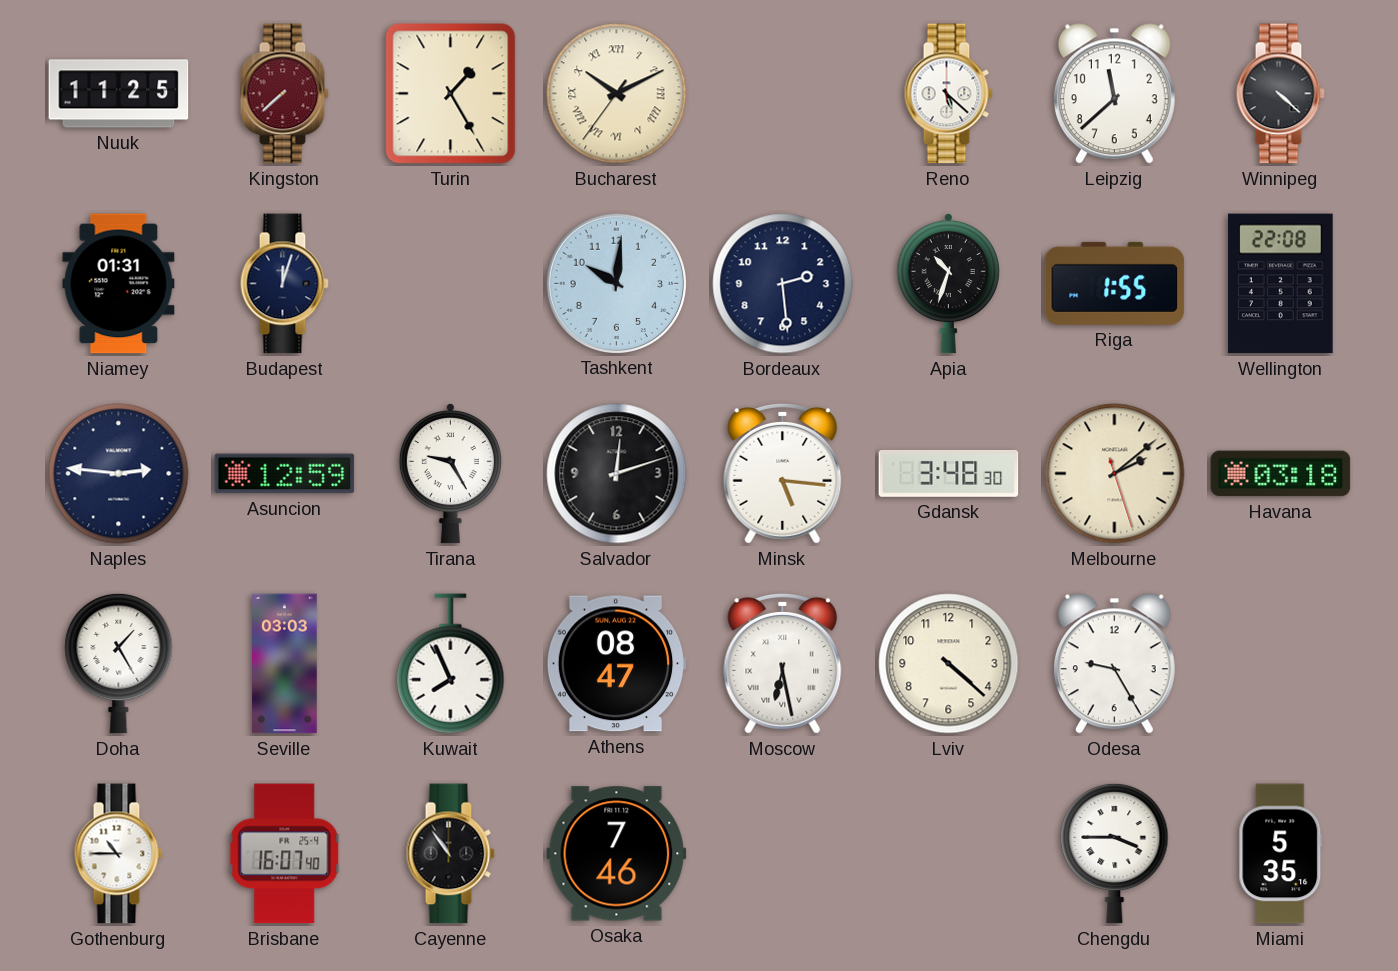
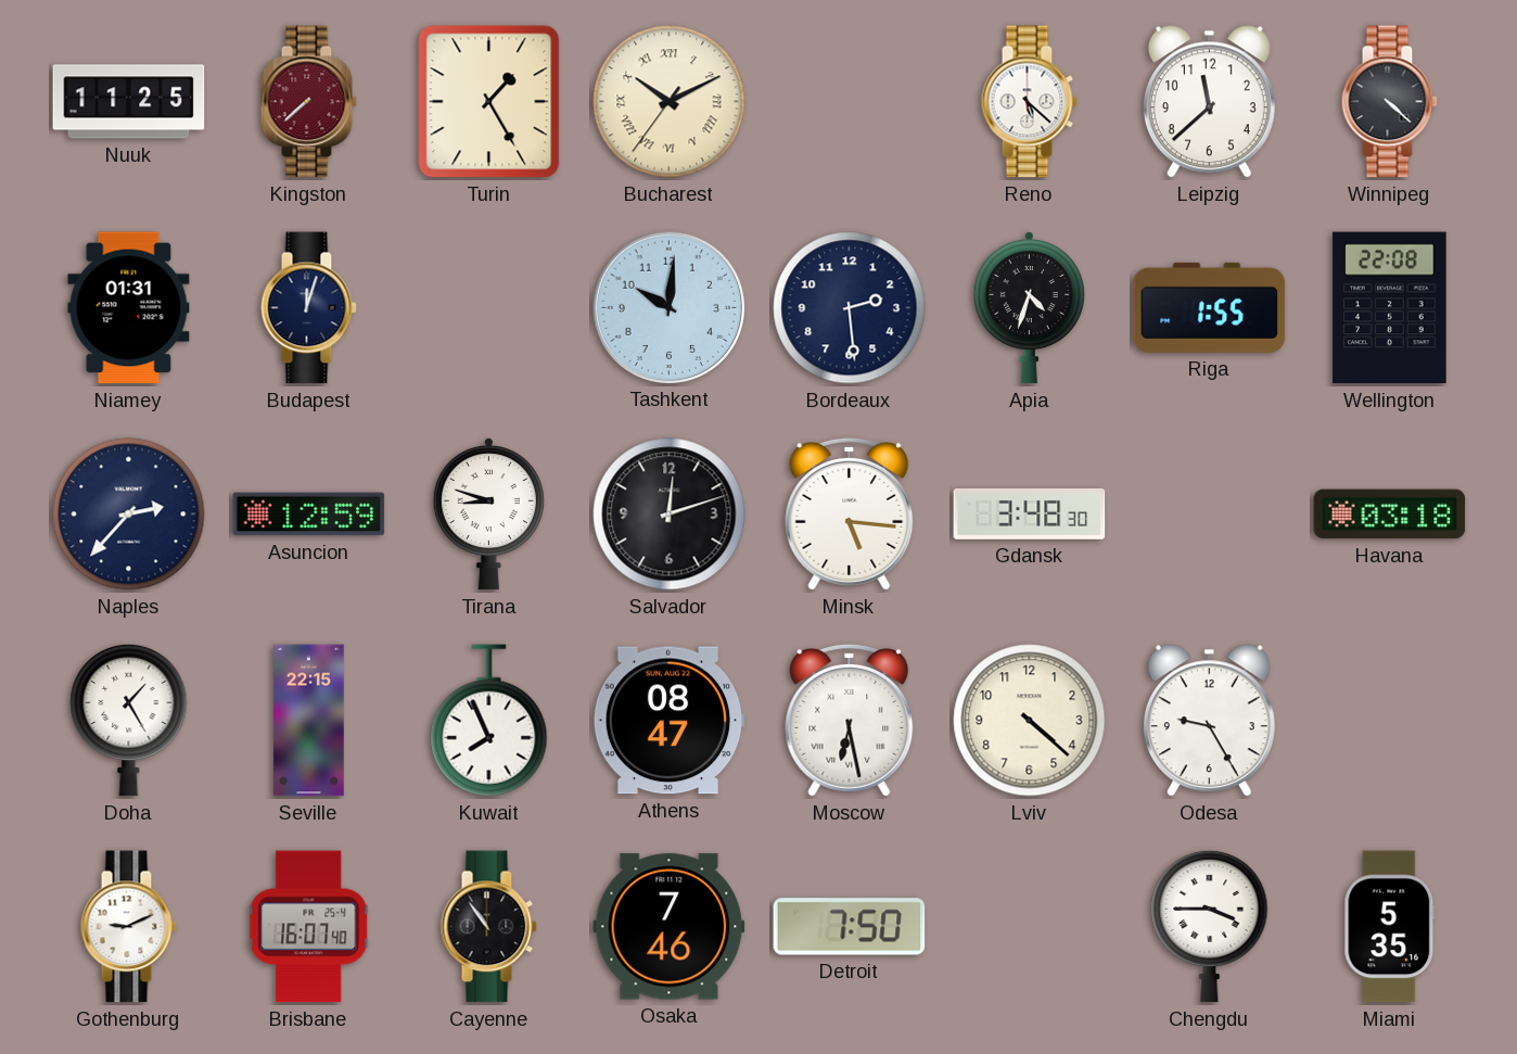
Apia: 10:33 -> 4:33 (1029, 307)
Naples: 2:46 -> 2:37 (129, 515)
Tirana: 9:25 -> 8:48 (488, 513)
Melbourne: 2:08 -> none (1115, 474)
Seville: 03:03 -> 22:15 (309, 721)
Gothenburg: 10:45 -> 9:11 (128, 927)
Detroit: none -> 7:50 (850, 927)
